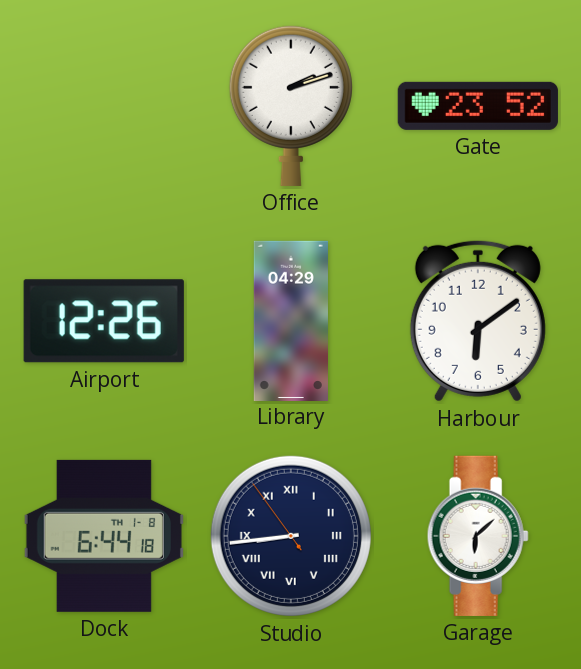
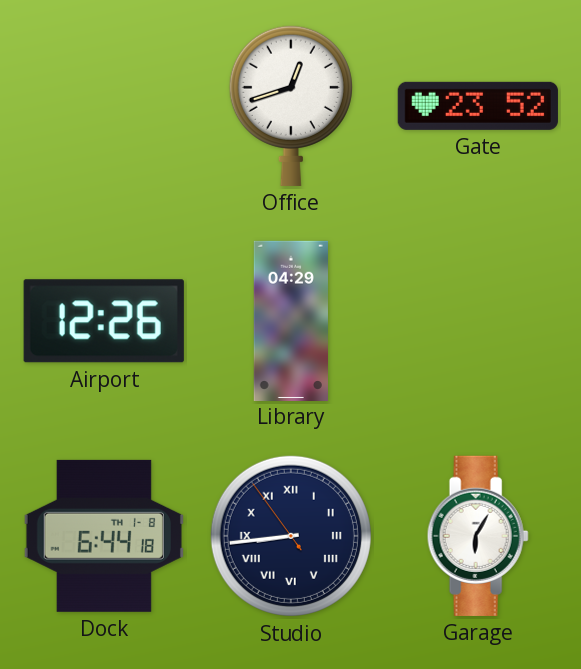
Office: 2:12 -> 12:42 (291, 105)
Harbour: 6:09 -> none (478, 321)
Garage: 6:08 -> 6:05 (478, 536)
